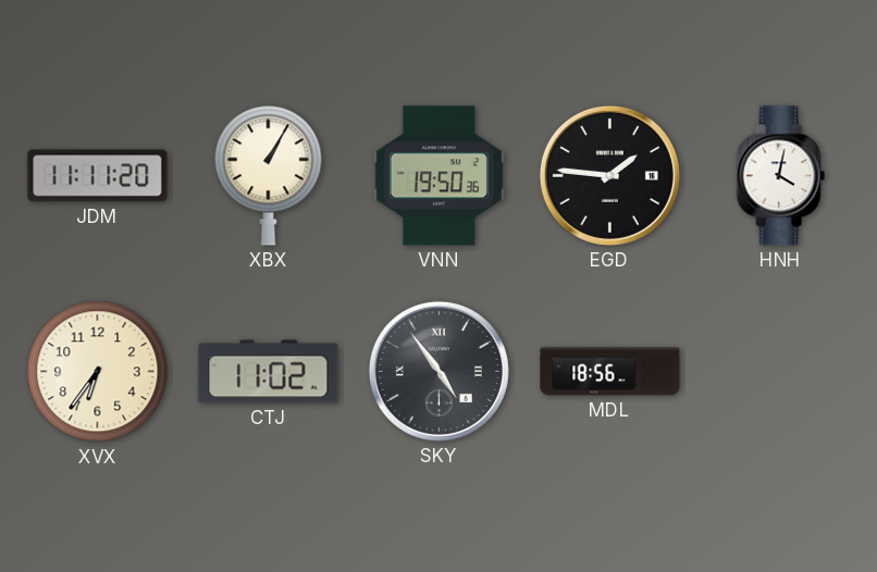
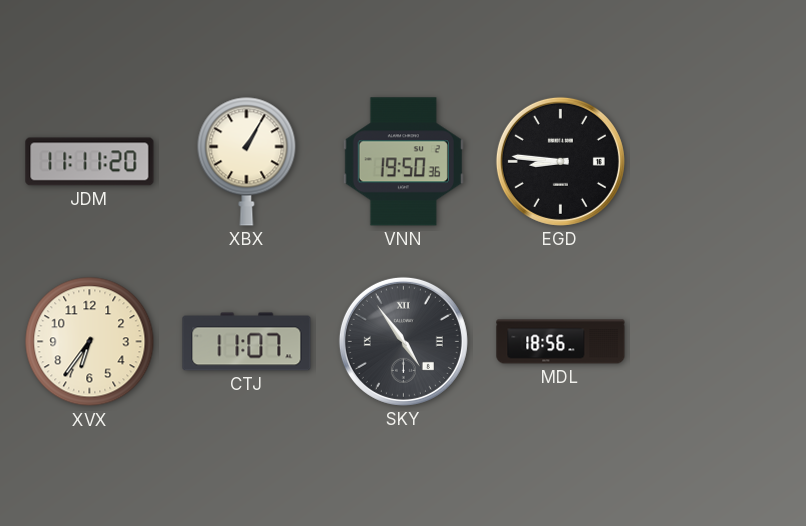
EGD: 1:46 -> 8:46 (560, 161)
HNH: 4:02 -> none (780, 176)
CTJ: 11:02 -> 11:07 (247, 342)
